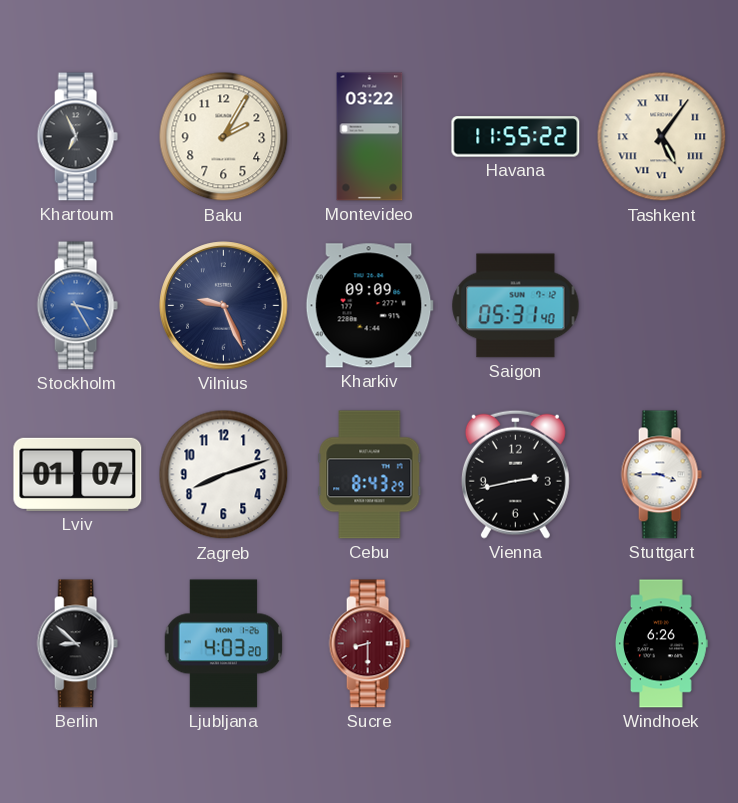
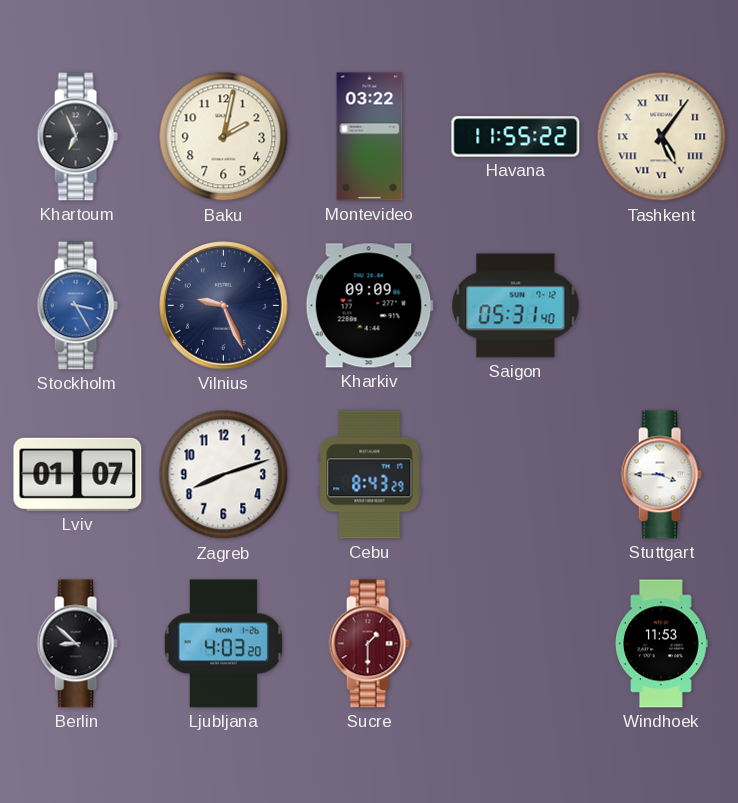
Baku: 2:05 -> 2:02 (224, 137)
Vienna: 2:43 -> none (515, 474)
Sucre: 8:30 -> 1:30 (369, 644)
Windhoek: 6:26 -> 11:53 (662, 644)
